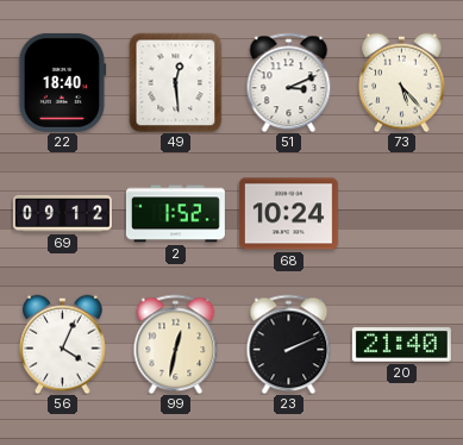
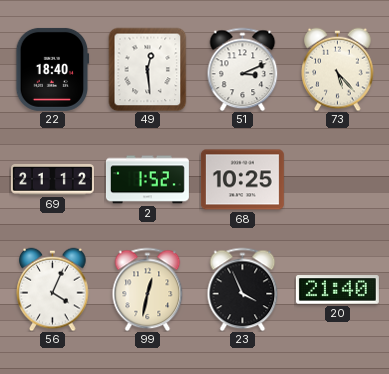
69: 09:12 -> 21:12 (52, 180)
68: 10:24 -> 10:25 (242, 180)
23: 2:11 -> 3:56 (243, 289)
